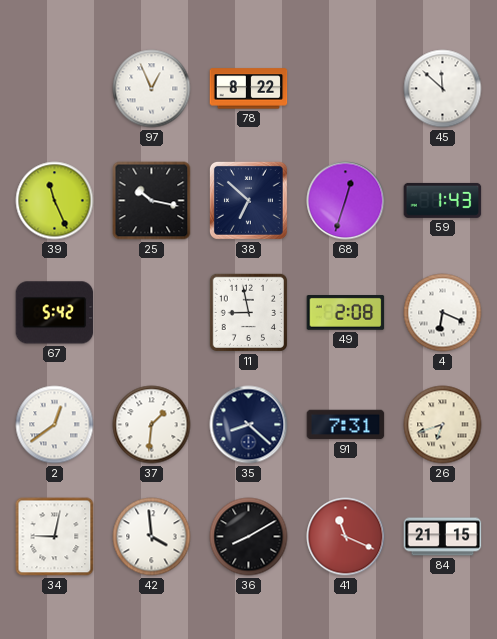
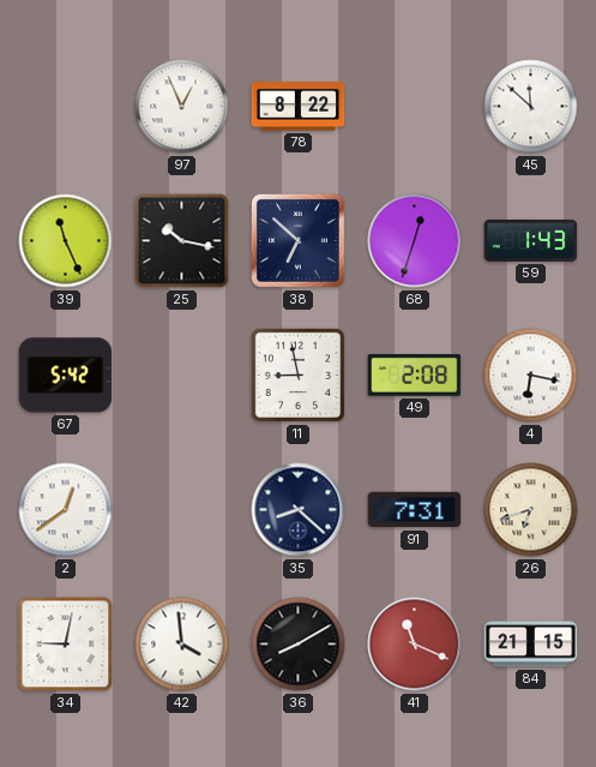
4: 6:19 -> 6:17 (531, 376)
37: 1:31 -> none (152, 425)
